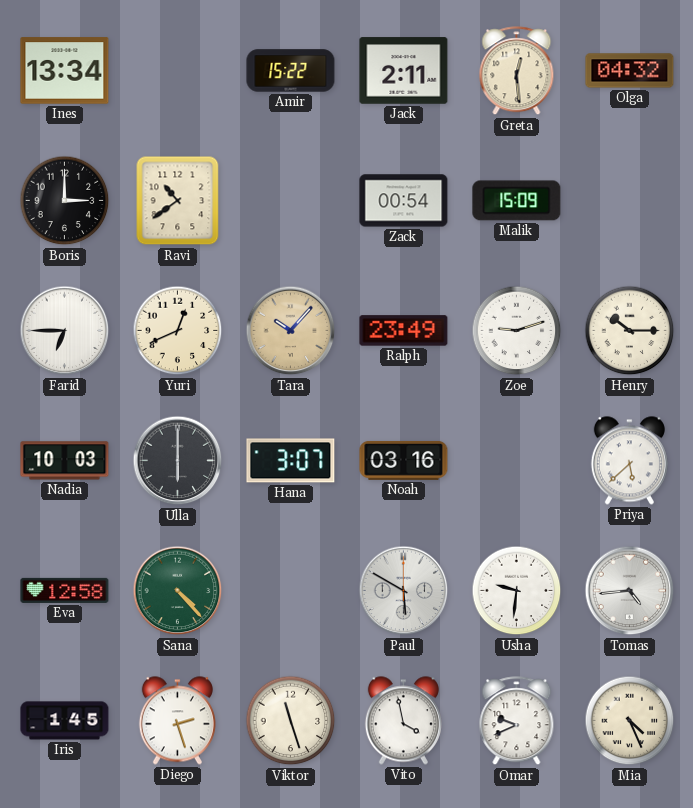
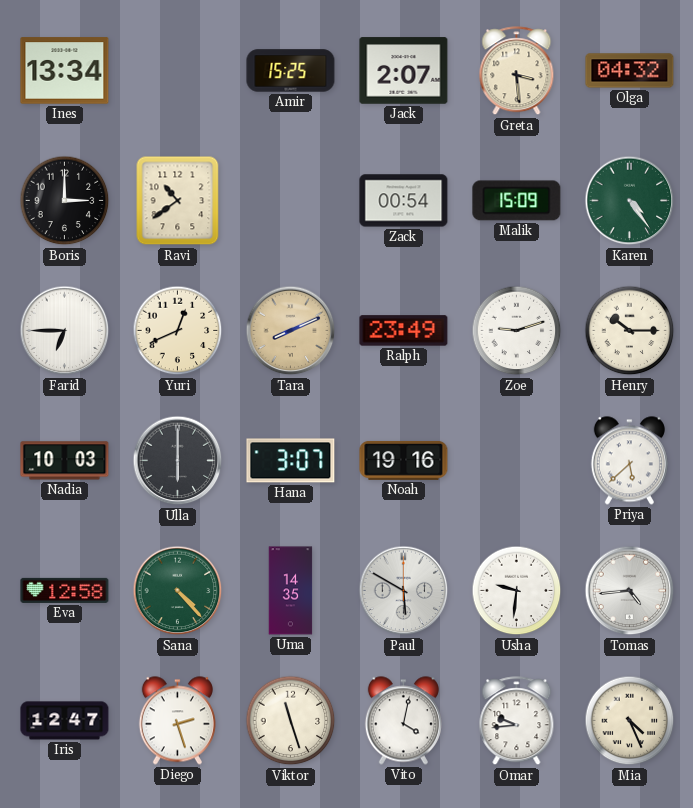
Amir: 15:22 -> 15:25 (291, 71)
Jack: 2:11 -> 2:07 (404, 71)
Greta: 12:29 -> 3:29 (517, 71)
Karen: none -> 4:24 (630, 201)
Tara: 10:07 -> 8:11 (291, 331)
Noah: 03:16 -> 19:16 (404, 461)
Uma: none -> 14:35 (291, 591)
Iris: 1:45 -> 12:47 (65, 721)
Vito: 3:58 -> 4:02 (403, 721)
Omar: 9:41 -> 9:44 (517, 721)
